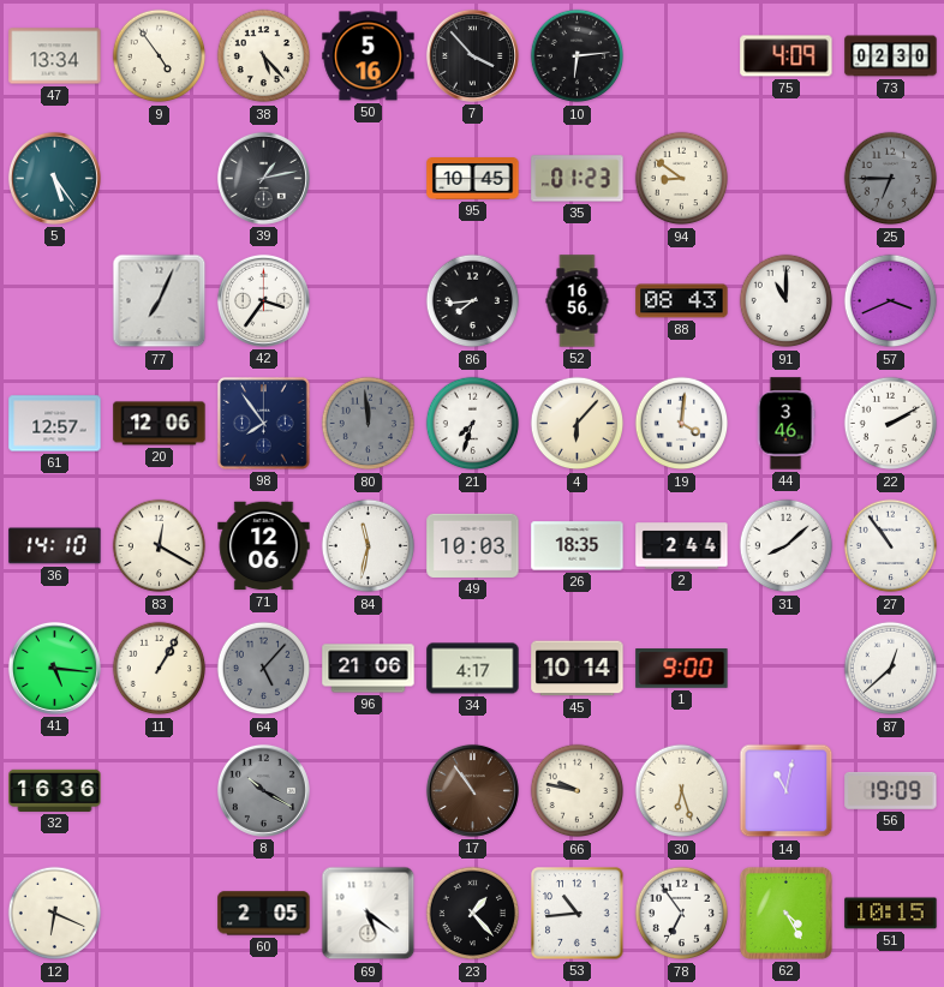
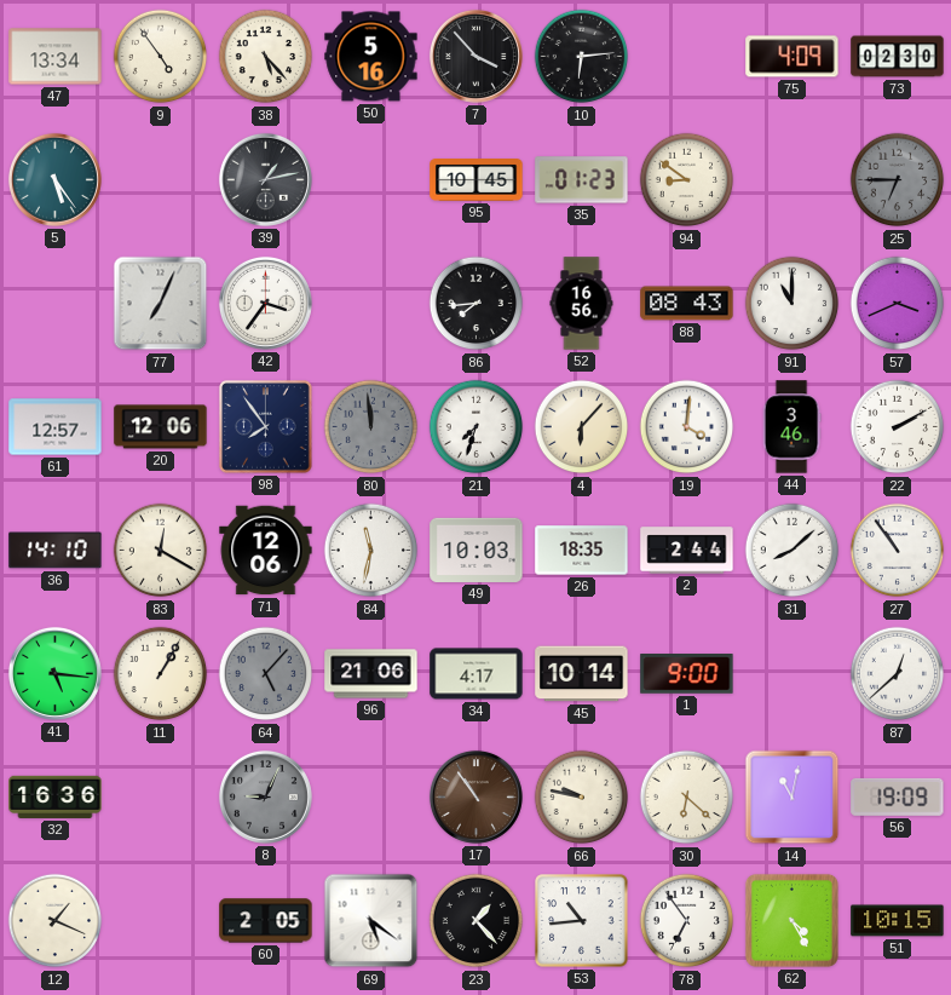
8: 10:20 -> 9:04 (265, 796)
30: 6:27 -> 6:22 (687, 798)
12: 6:19 -> 1:19 (56, 921)
